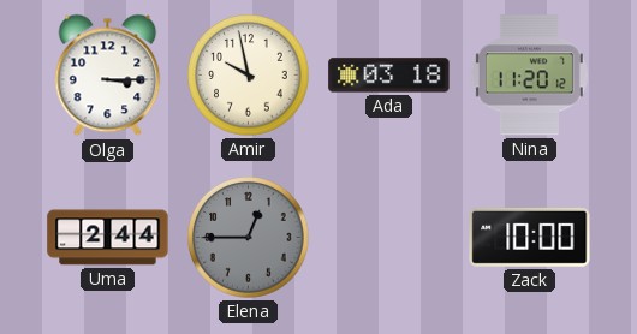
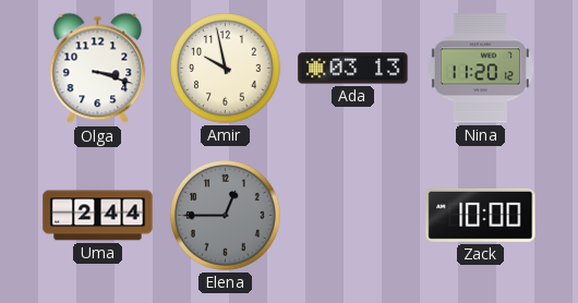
Olga: 3:15 -> 3:18 (98, 69)
Ada: 03:18 -> 03:13 (353, 69)
